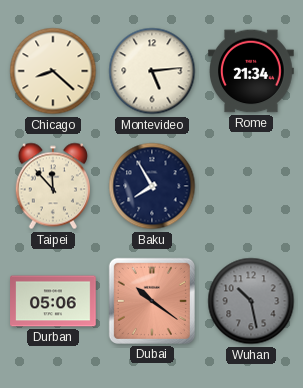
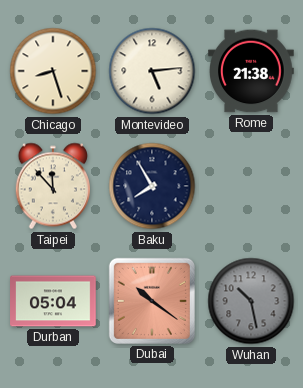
Chicago: 8:22 -> 8:27 (53, 71)
Rome: 21:34 -> 21:38 (252, 71)
Durban: 05:06 -> 05:04 (53, 301)
